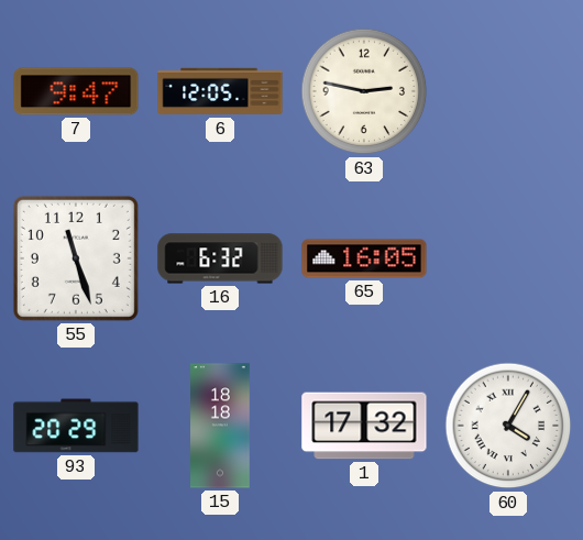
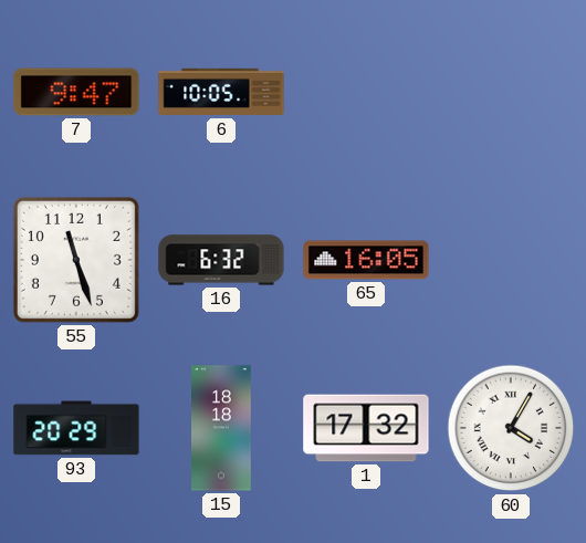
6: 12:05 -> 10:05 (221, 92)
63: 2:47 -> none (364, 91)
